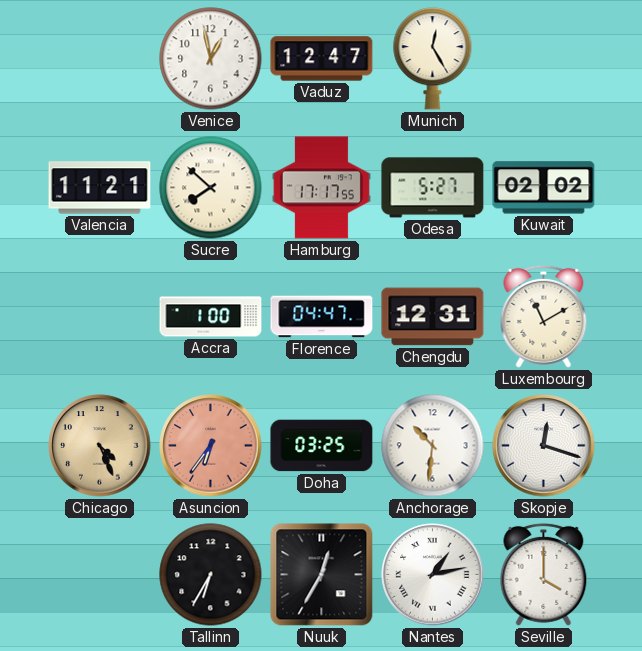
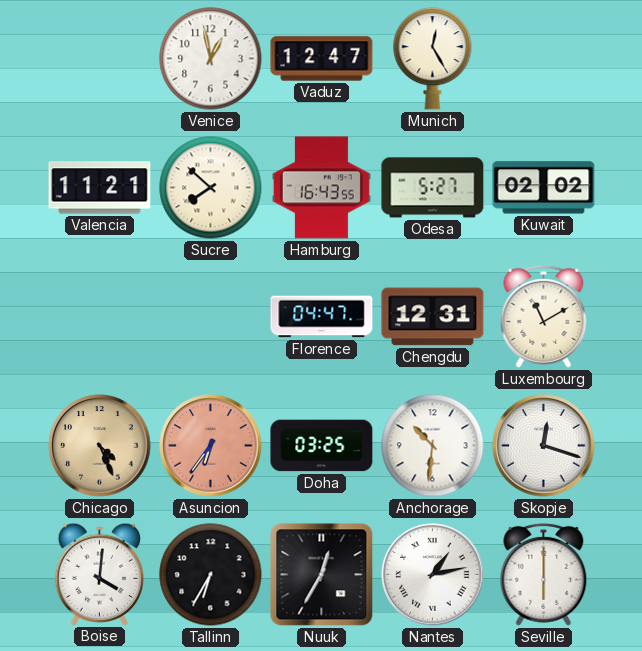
Hamburg: 17:17 -> 16:43 (321, 188)
Accra: 1:00 -> none (211, 317)
Boise: none -> 4:01 (100, 574)
Seville: 4:00 -> 6:00 (544, 574)
